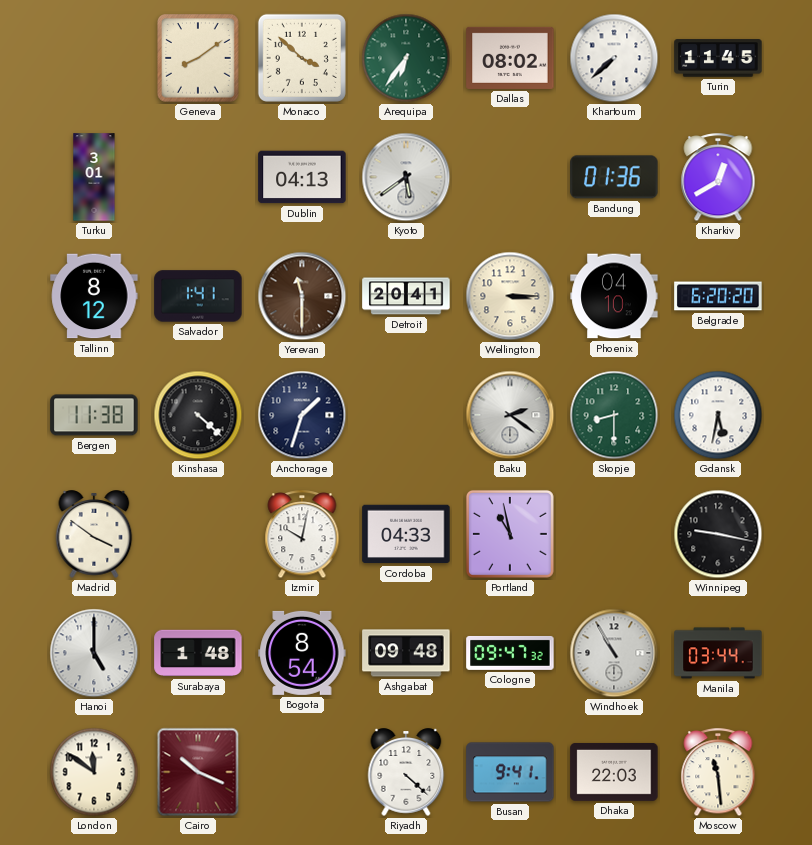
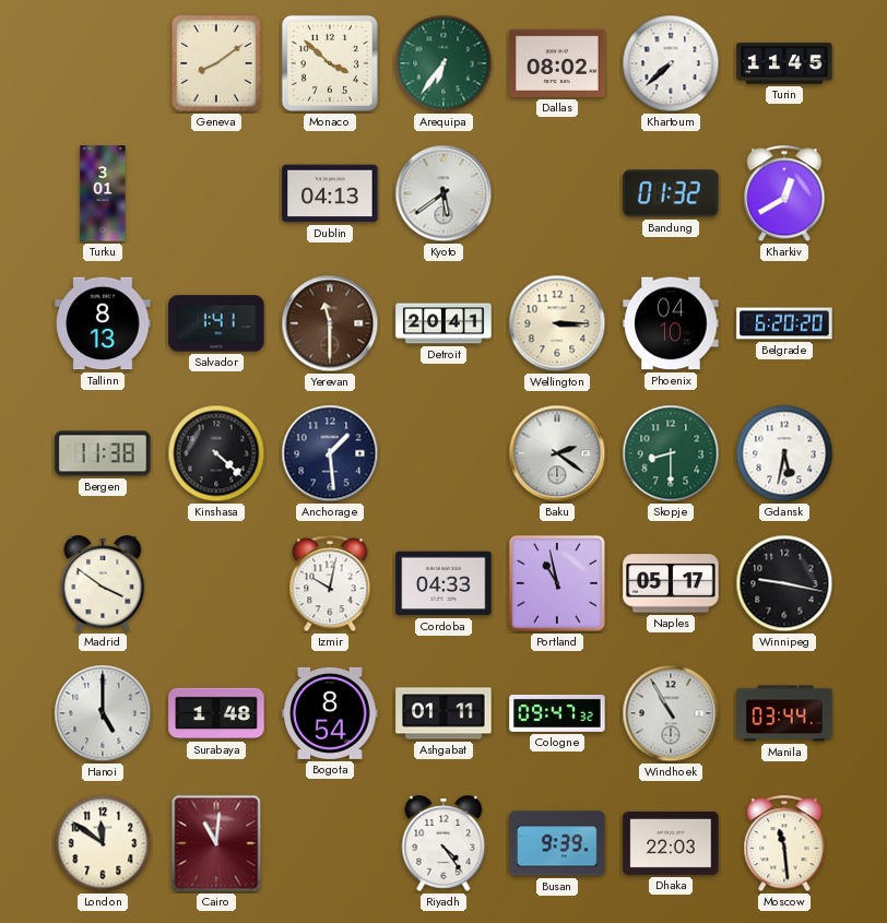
Bandung: 01:36 -> 01:32 (671, 193)
Tallinn: 8:12 -> 8:13 (103, 323)
Anchorage: 1:33 -> 1:29 (330, 453)
Naples: none -> 05:17 (671, 583)
Ashgabat: 09:48 -> 01:11 (443, 713)
Cairo: 10:19 -> 11:01 (216, 843)
Riyadh: 4:22 -> 4:24 (443, 843)
Busan: 9:41 -> 9:39 (557, 843)
